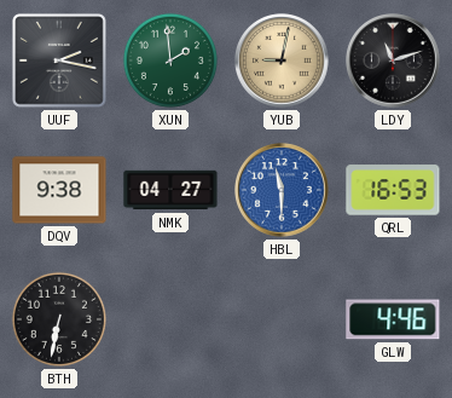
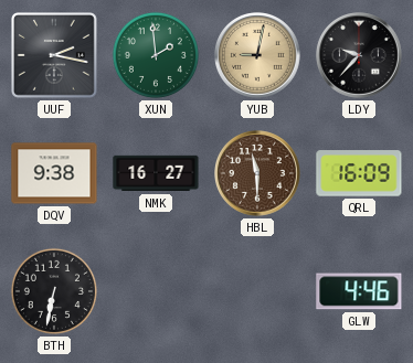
LDY: 11:12 -> 9:37 (360, 56)
NMK: 04:27 -> 16:27 (156, 173)
HBL dial: blue -> brown (258, 174)
QRL: 16:53 -> 16:09 (359, 173)
